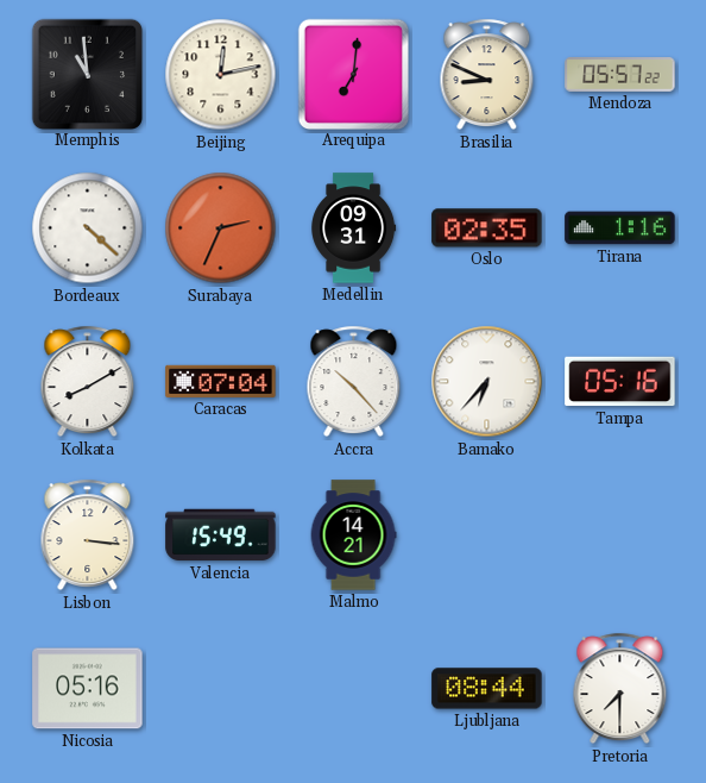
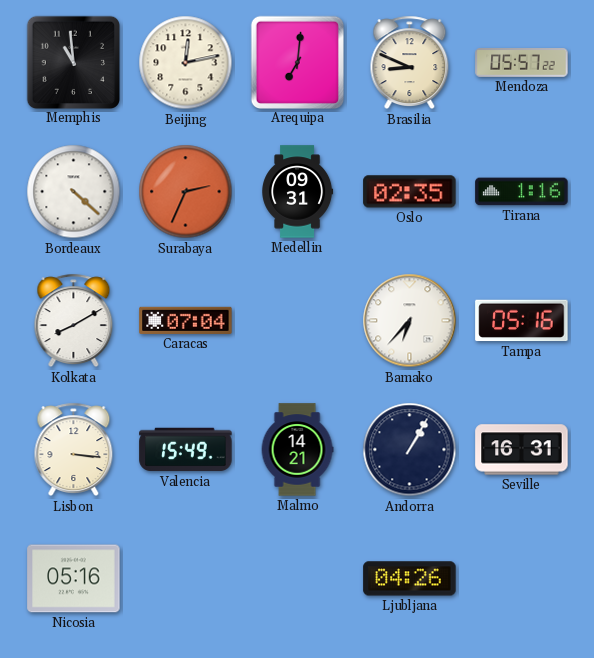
Accra: 10:23 -> none (354, 382)
Andorra: none -> 1:05 (410, 450)
Seville: none -> 16:31 (522, 450)
Ljubljana: 08:44 -> 04:26 (410, 579)
Pretoria: 7:30 -> none (620, 689)
